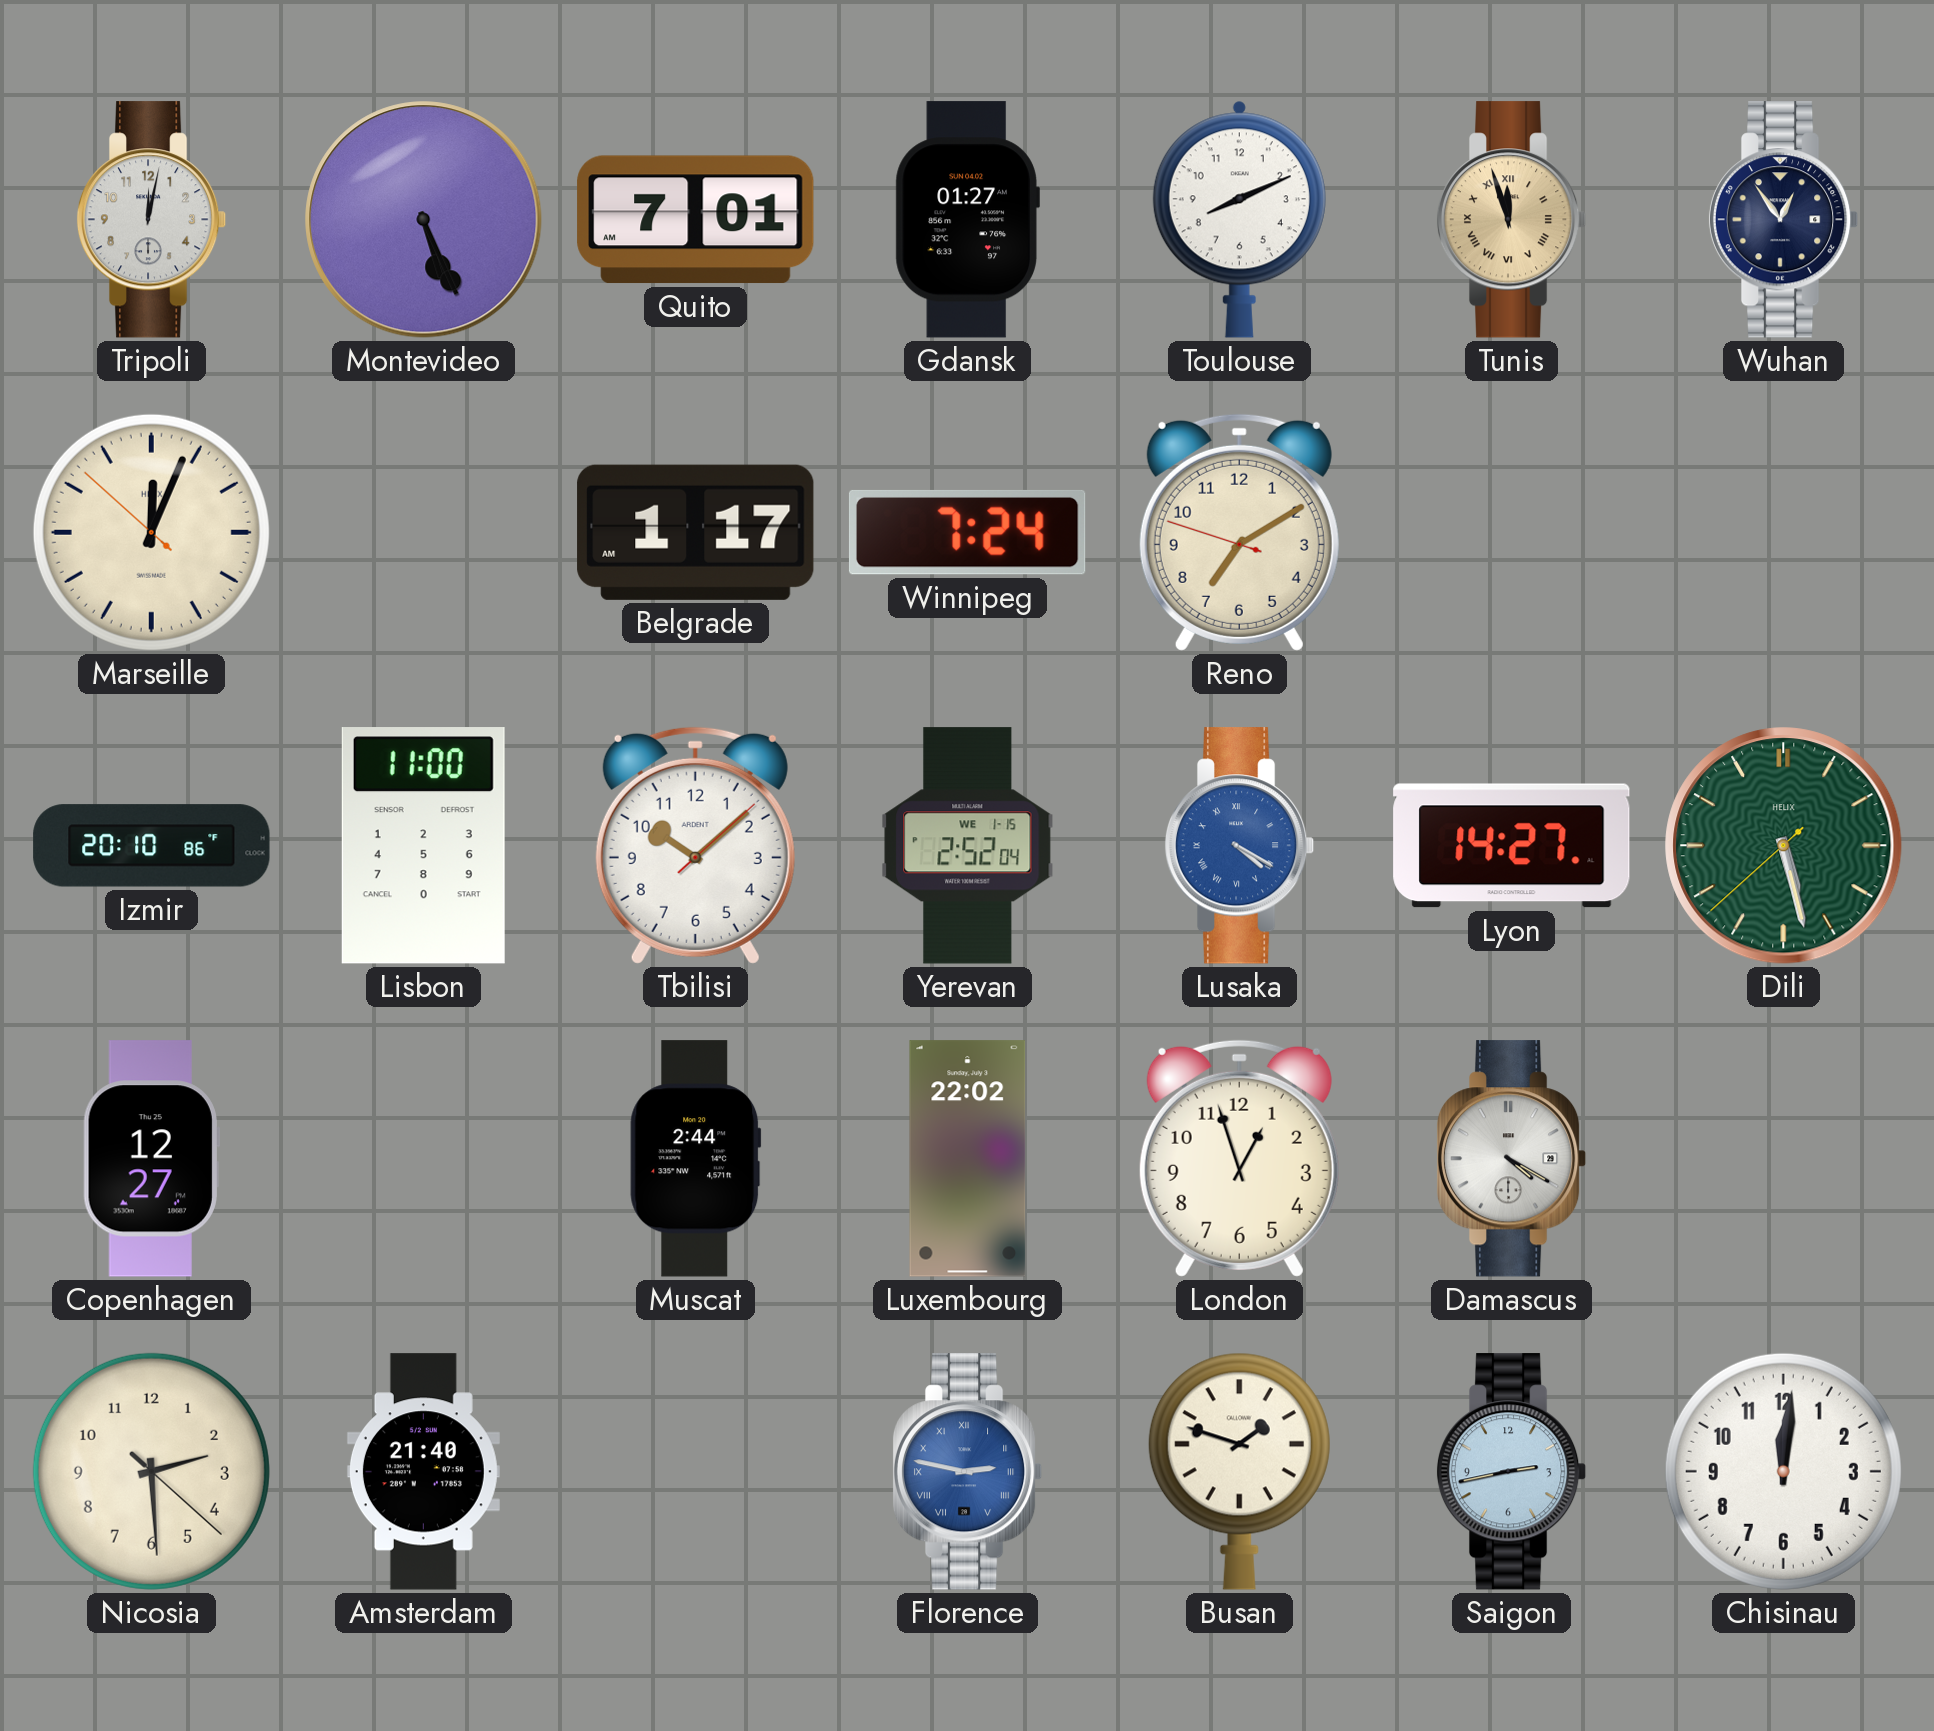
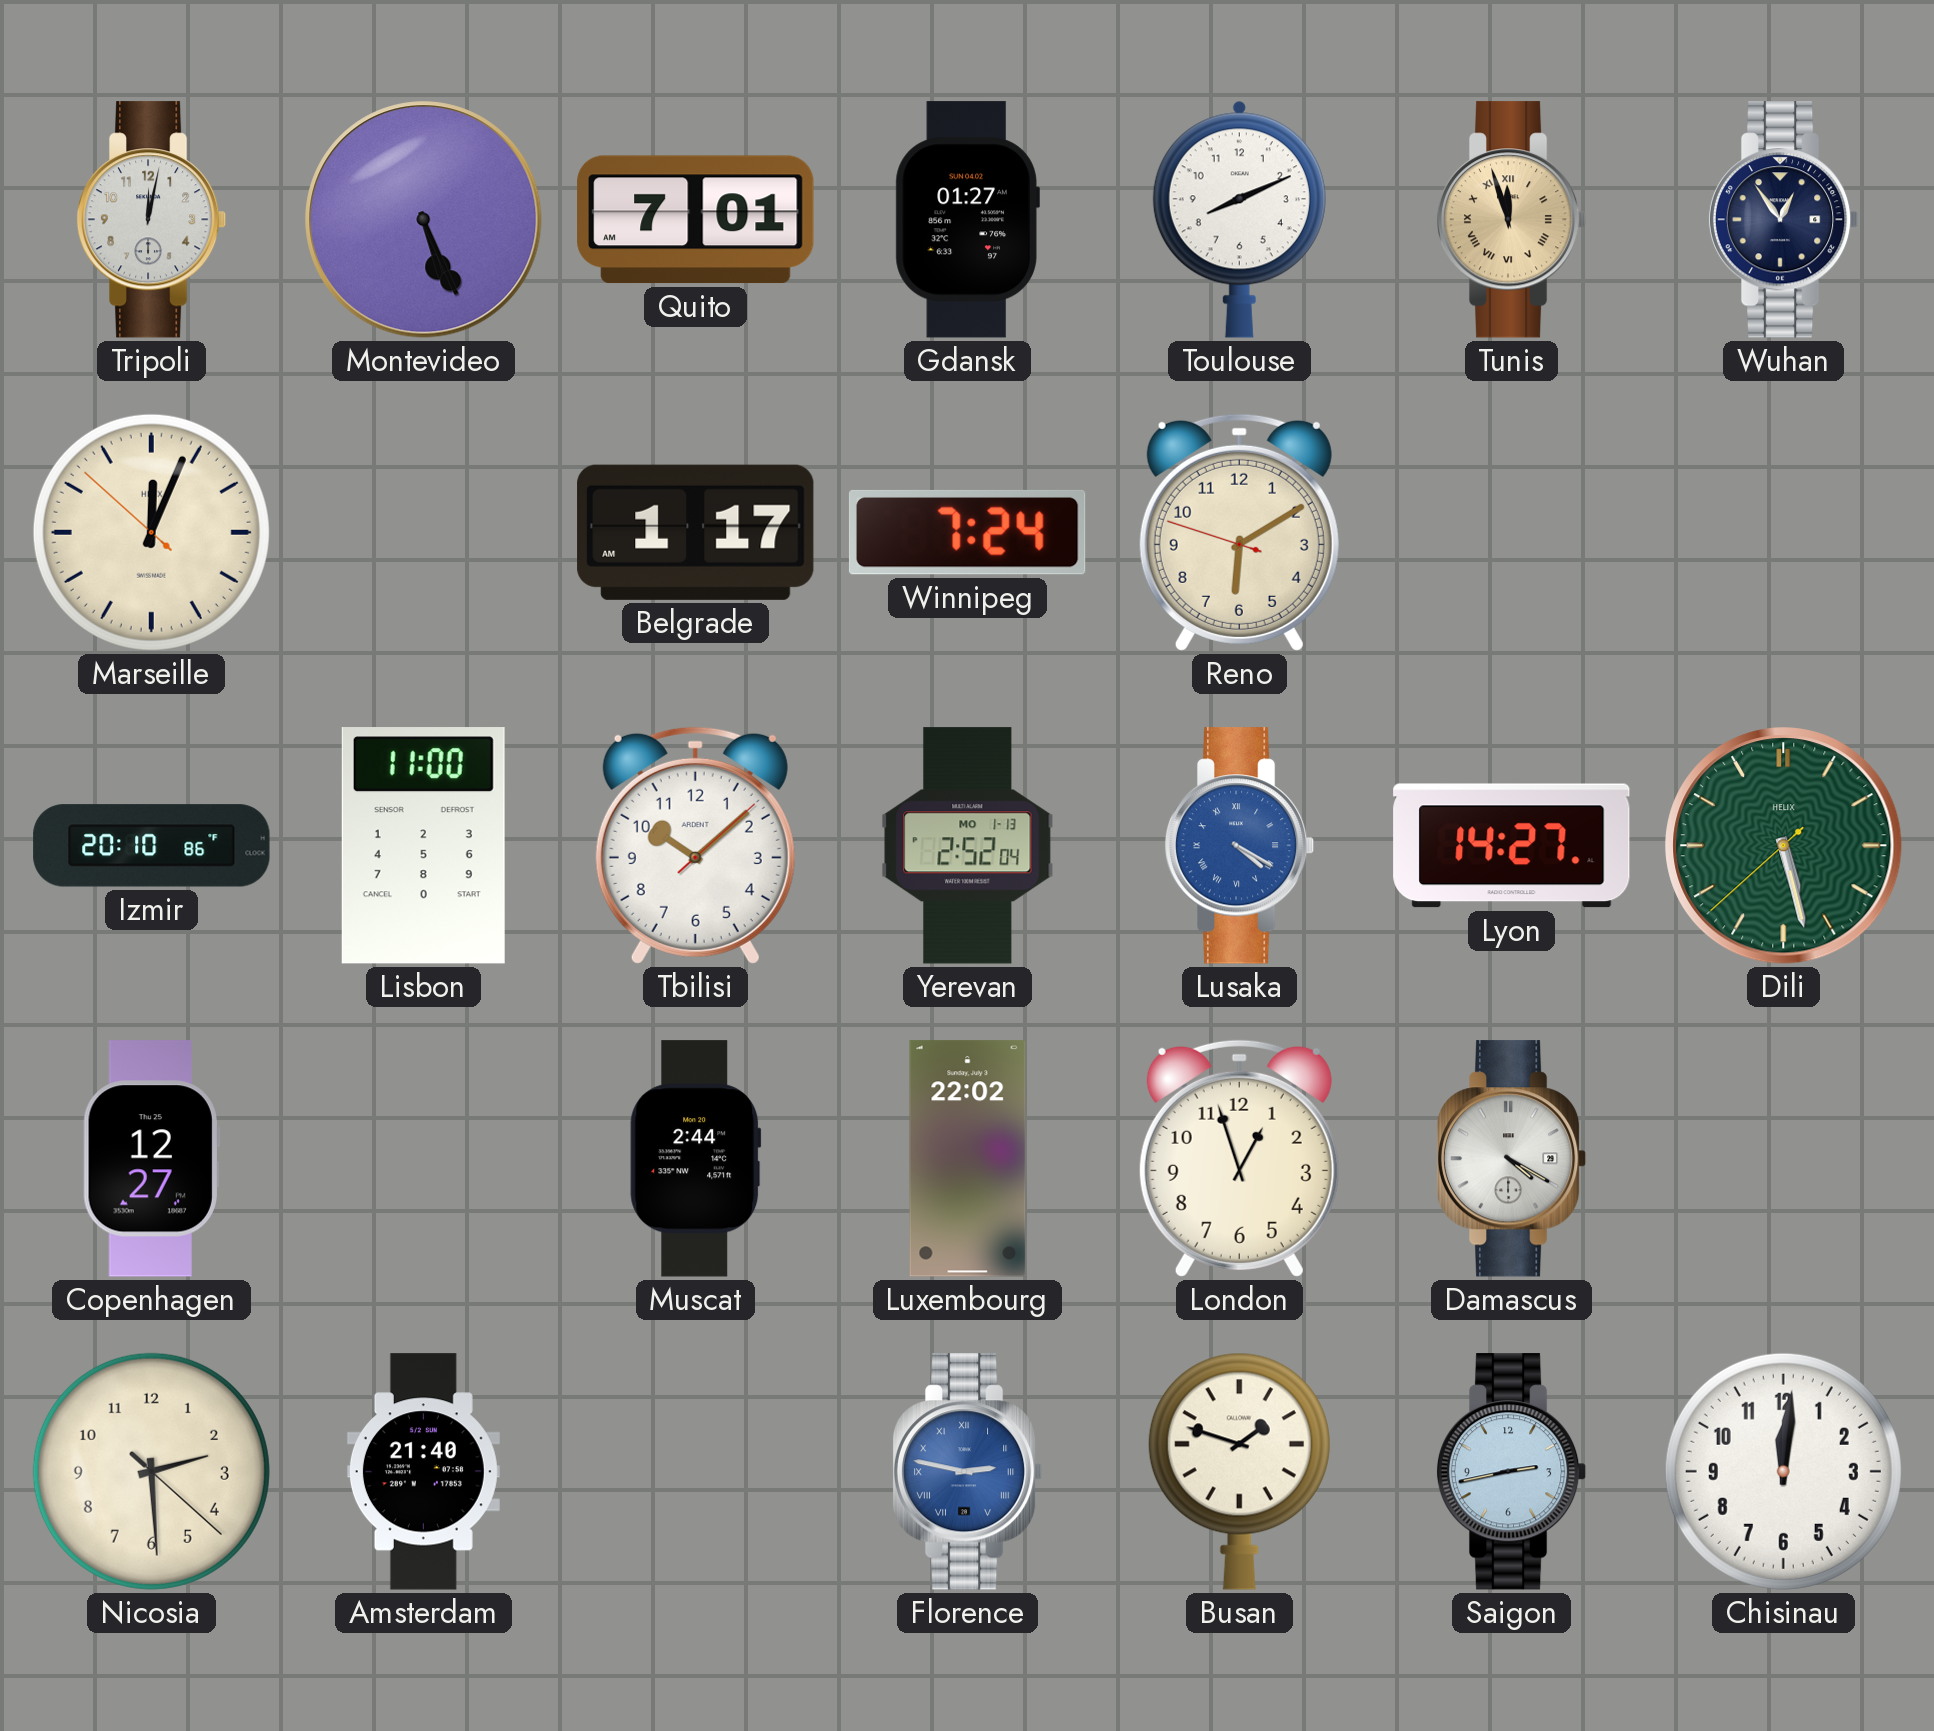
Reno: 7:09 -> 6:09 (1239, 532)
Yerevan date: WE 1-15 -> MO 1-13 (968, 846)
